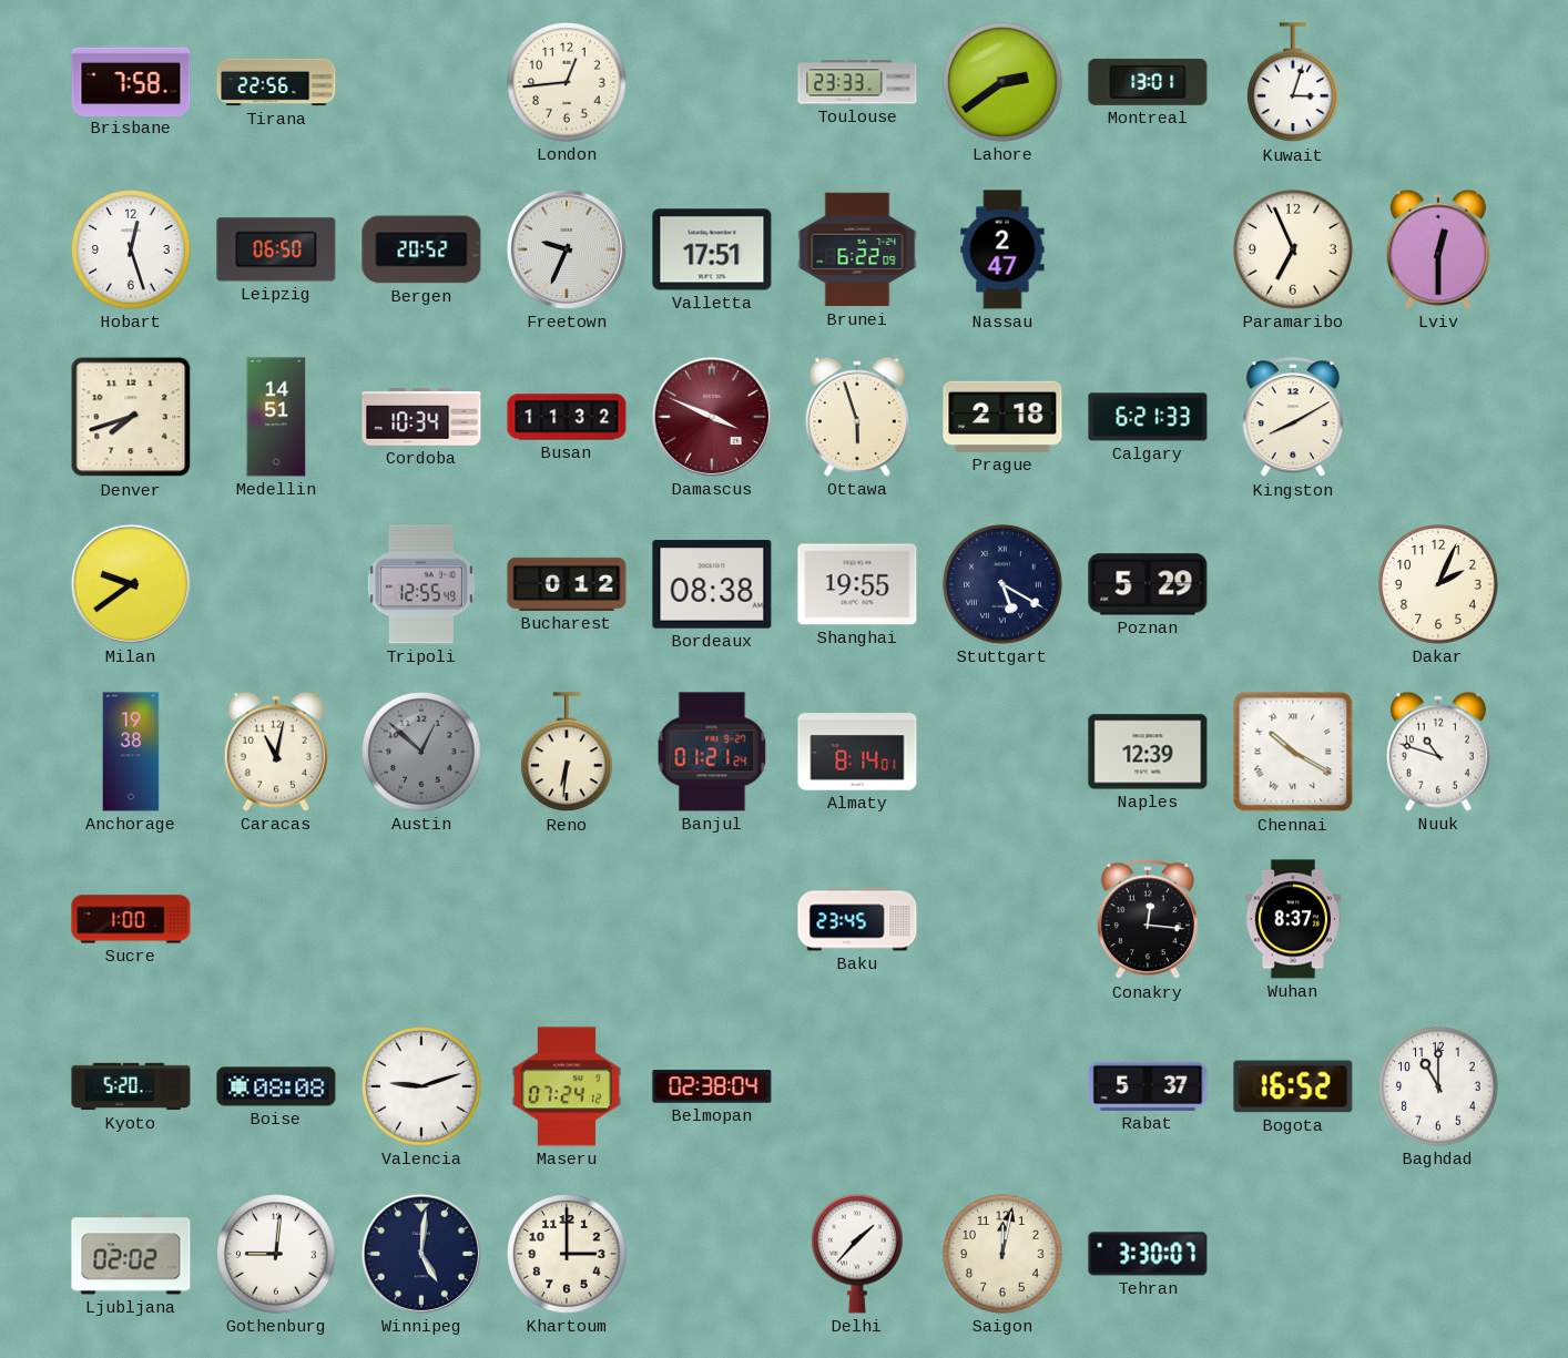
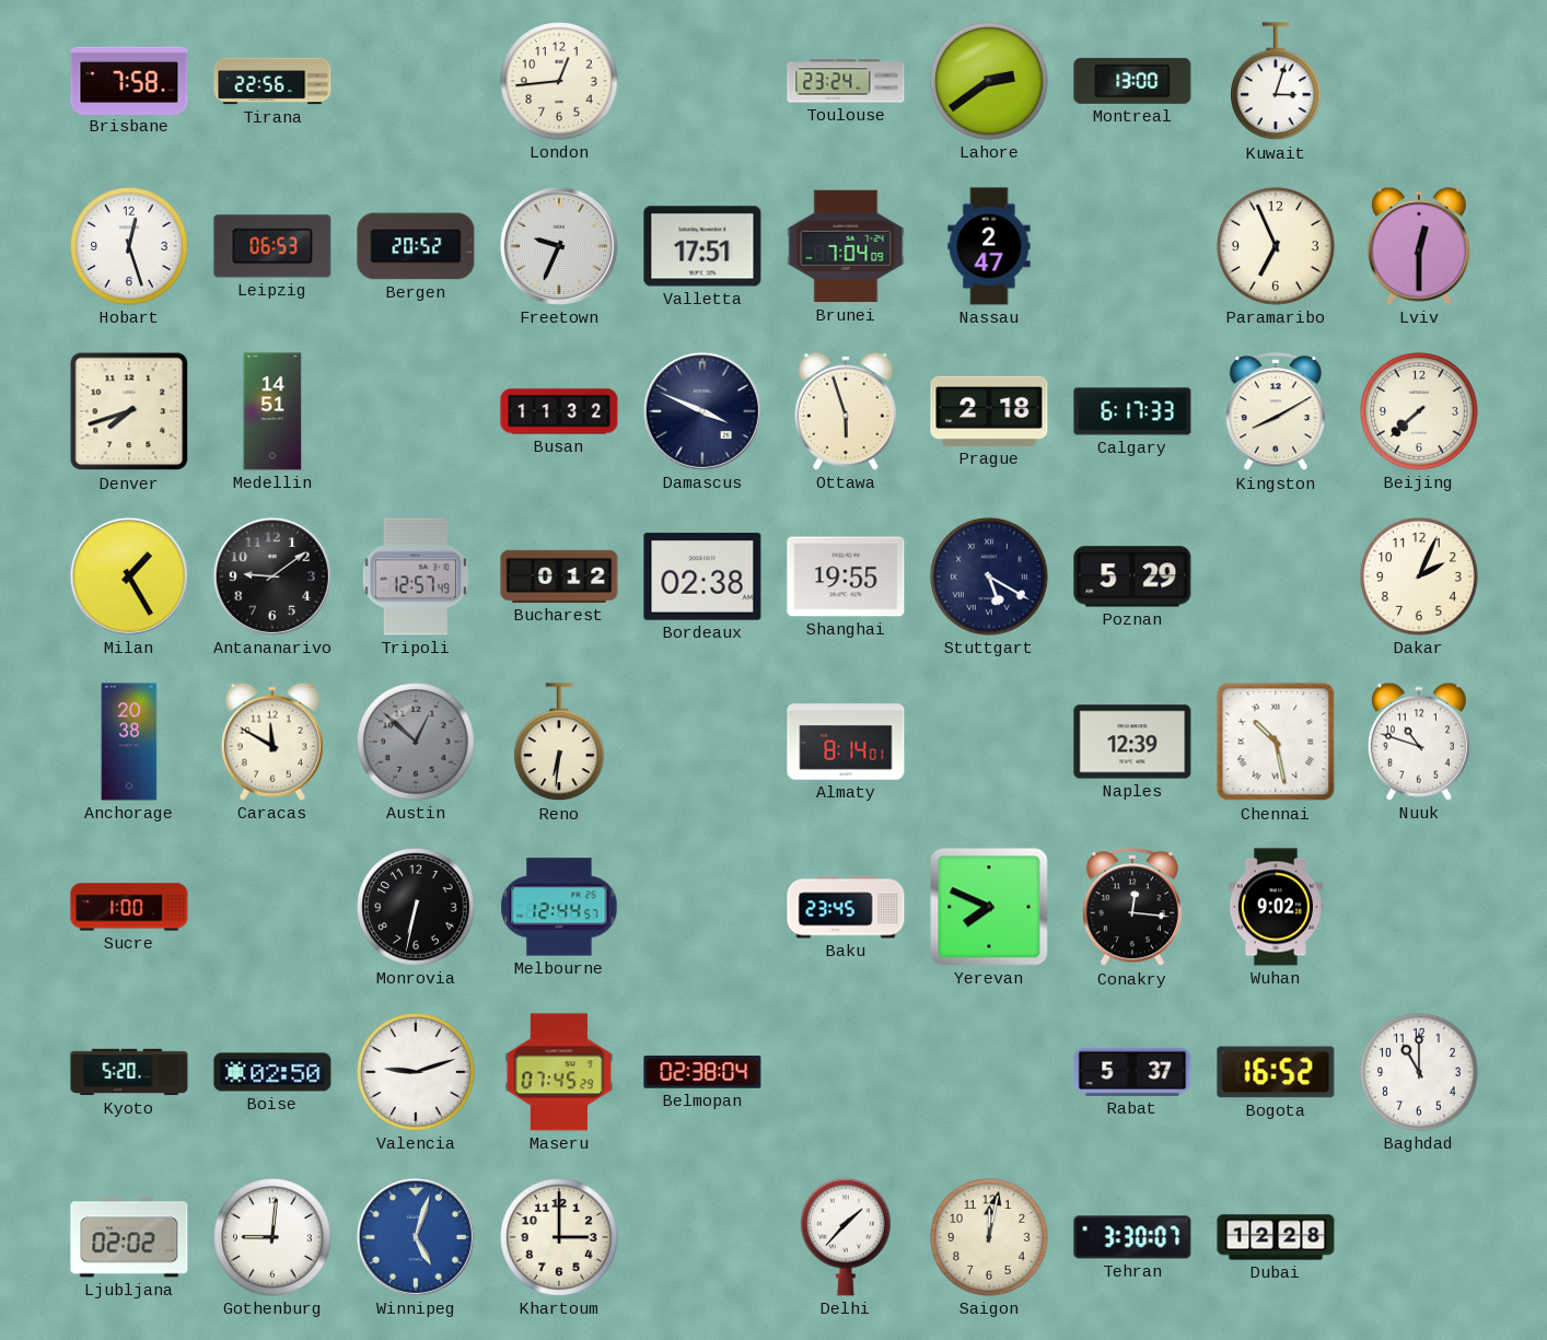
Toulouse: 23:33 -> 23:24 (846, 81)
Montreal: 13:01 -> 13:00 (1132, 81)
Leipzig: 06:50 -> 06:53 (272, 246)
Brunei: 6:22 -> 7:04 (846, 246)
Cordoba: 10:34 -> none (421, 417)
Damascus dial: burgundy -> navy (702, 411)
Calgary: 6:21 -> 6:17 (1132, 411)
Beijing: none -> 7:38 (1419, 411)
Milan: 9:39 -> 1:25 (129, 576)
Antananarivo: none -> 9:09 (272, 576)
Tripoli: 12:55 -> 12:57 (416, 576)
Bordeaux: 08:38 -> 02:38 (702, 576)
Anchorage: 19:38 -> 20:38 (129, 742)
Caracas: 11:02 -> 11:50 (272, 742)
Banjul: 01:21 -> none (712, 752)
Chennai: 10:20 -> 10:28 (1276, 742)
Monrovia: none -> 6:32 (416, 907)
Melbourne: none -> 12:44 (559, 907)
Yerevan: none -> 7:49 (989, 907)
Wuhan: 8:37 -> 9:02 (1276, 907)
Boise: 08:08 -> 02:50 (272, 1072)
Maseru: 07:24 -> 07:45 (559, 1072)
Winnipeg: 5:01 -> 5:03 (416, 1237)
Winnipeg dial: navy -> blue (416, 1237)
Dubai: none -> 12:28 (1276, 1237)
